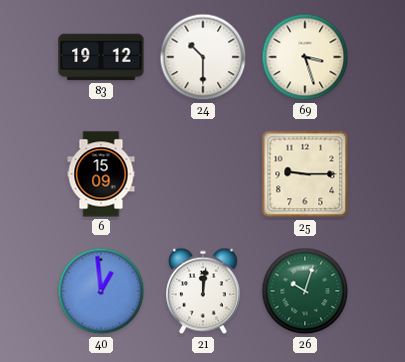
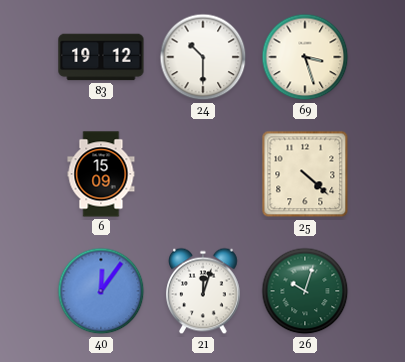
25: 9:15 -> 4:22 (305, 174)
40: 12:59 -> 12:06 (101, 291)
21: 12:01 -> 12:03 (203, 291)
